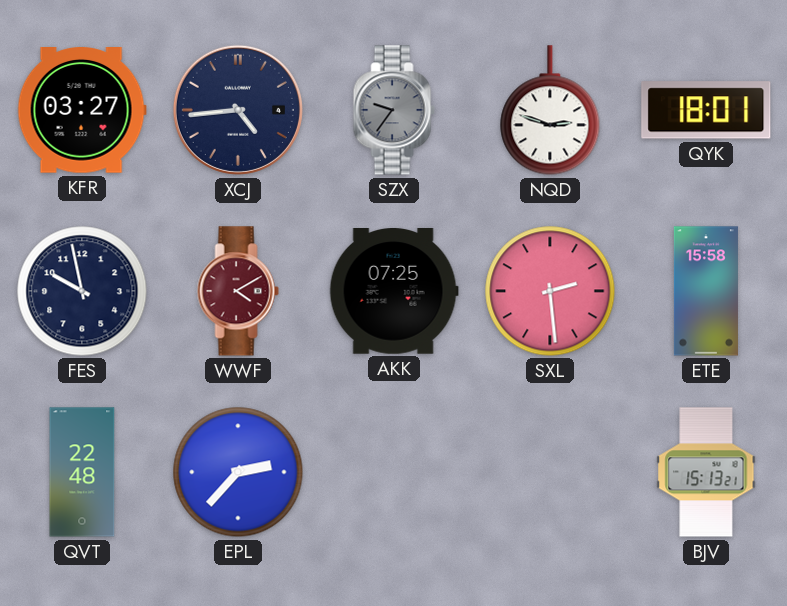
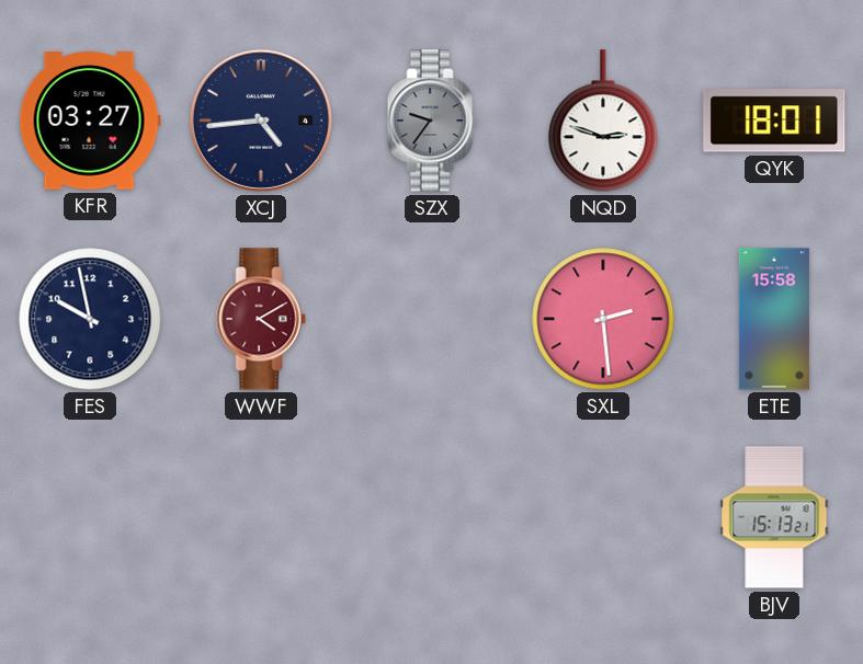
AKK: 07:25 -> none (394, 292)
QVT: 22:48 -> none (82, 472)
EPL: 2:37 -> none (238, 472)
